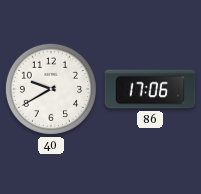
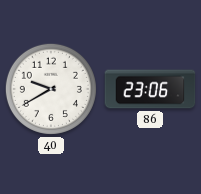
86: 17:06 -> 23:06 (150, 89)
